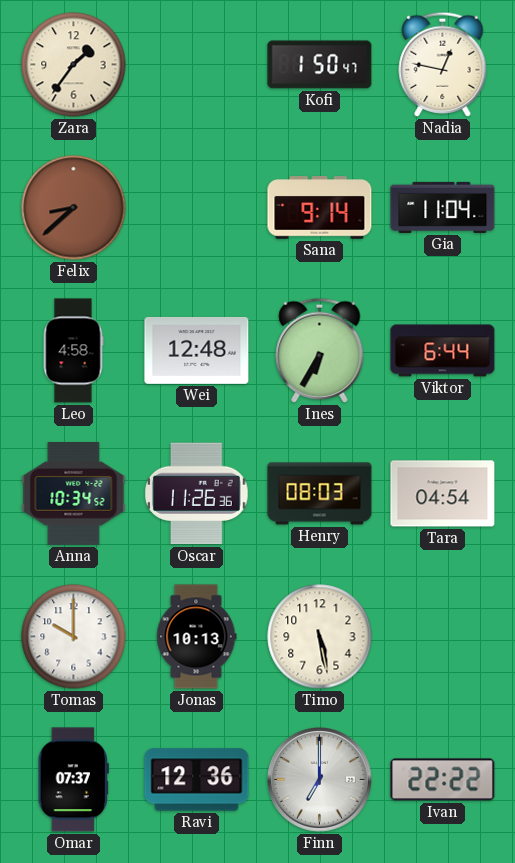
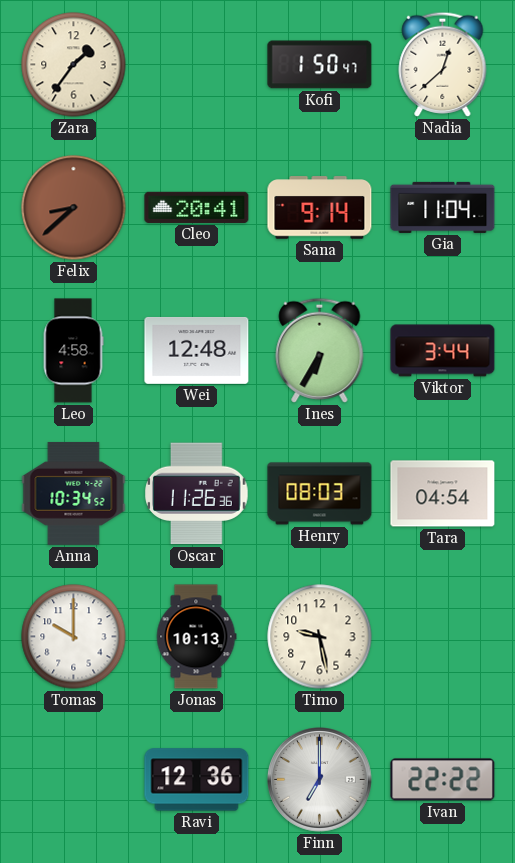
Nadia: 12:47 -> 12:38 (443, 64)
Cleo: none -> 20:41 (197, 207)
Viktor: 6:44 -> 3:44 (443, 351)
Timo: 5:28 -> 9:28 (320, 637)
Omar: 07:37 -> none (73, 780)
